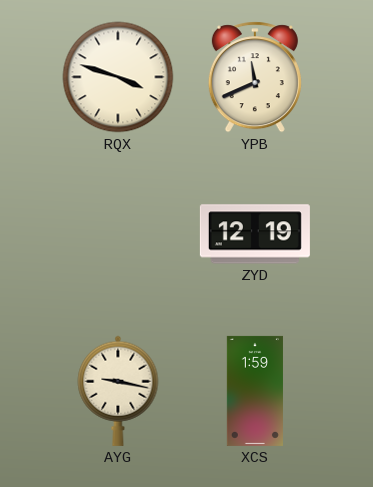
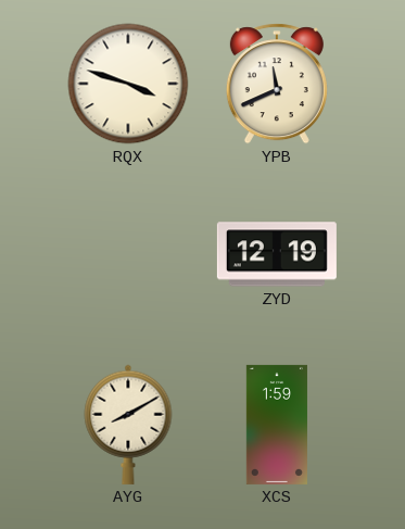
AYG: 9:17 -> 8:10 (128, 425)
